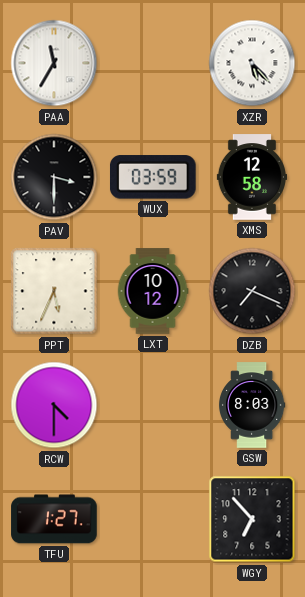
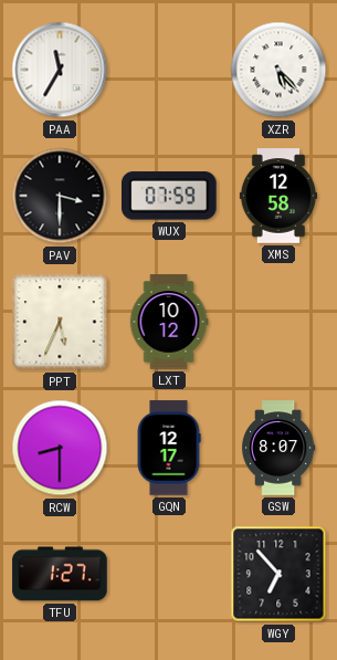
WUX: 03:59 -> 07:59 (169, 196)
DZB: 7:19 -> none (252, 291)
RCW: 4:30 -> 8:30 (60, 448)
GQN: none -> 12:17 (169, 448)
GSW: 8:03 -> 8:07 (278, 448)
